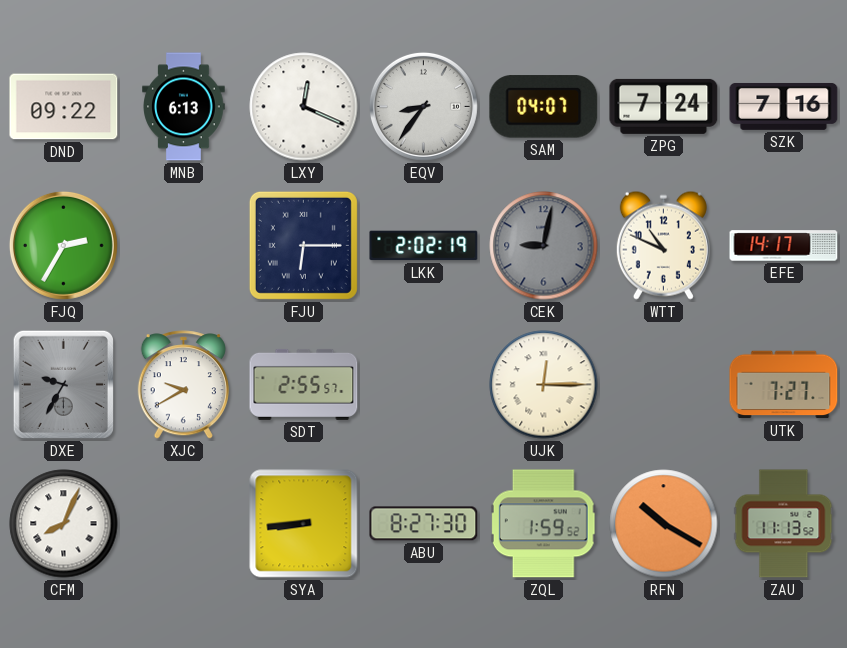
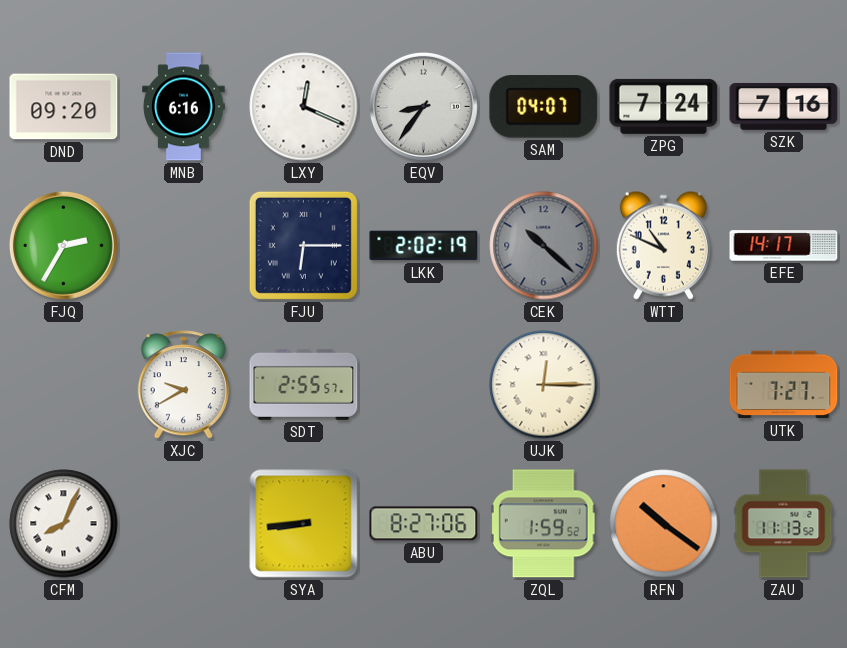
DND: 09:22 -> 09:20 (64, 107)
MNB: 6:13 -> 6:16 (184, 107)
CEK: 9:02 -> 10:22 (544, 246)
DXE: 9:35 -> none (63, 384)
ABU: 8:27:30 -> 8:27:06 (424, 524)
RFN: 10:20 -> 10:21 (664, 524)
